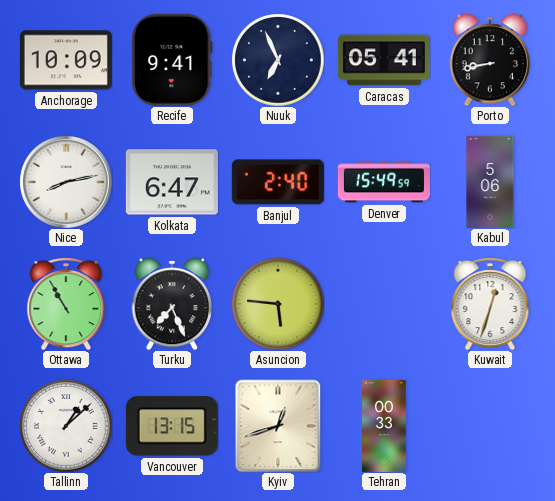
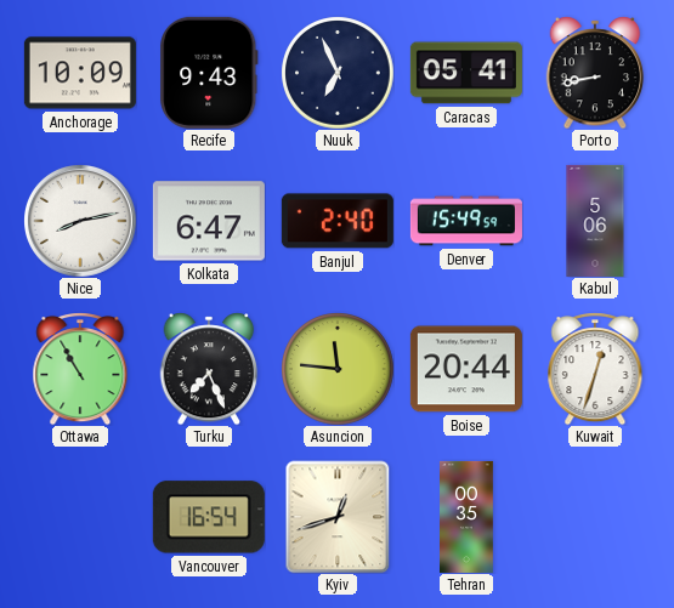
Recife: 9:41 -> 9:43 (209, 73)
Asuncion: 5:46 -> 11:46 (338, 369)
Boise: none -> 20:44 (466, 369)
Tallinn: 1:08 -> none (66, 426)
Vancouver: 13:15 -> 16:54 (209, 517)
Tehran: 00:33 -> 00:35 (466, 517)
